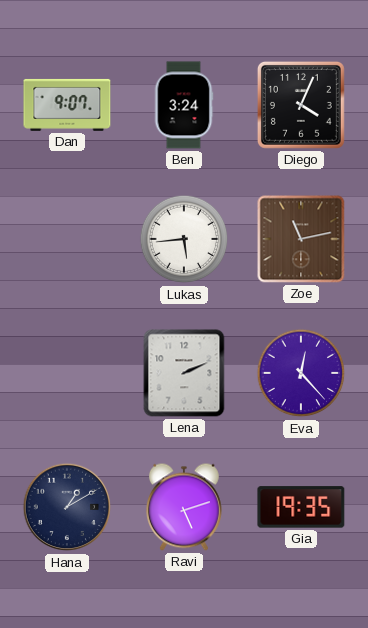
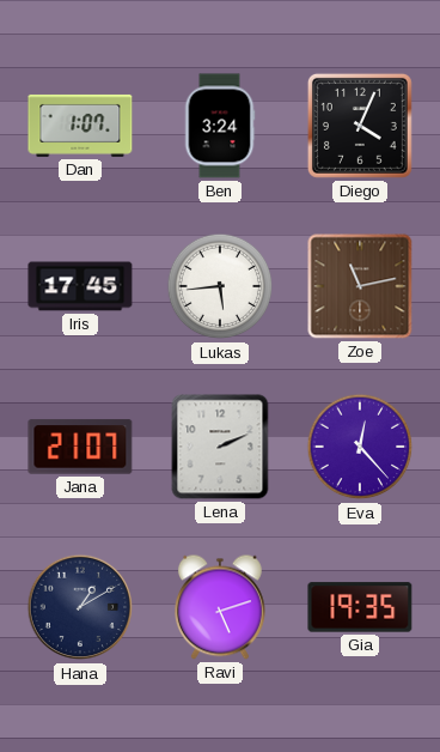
Dan: 9:07 -> 1:07 (80, 126)
Iris: none -> 17:45 (80, 286)
Jana: none -> 21:07 (80, 447)
